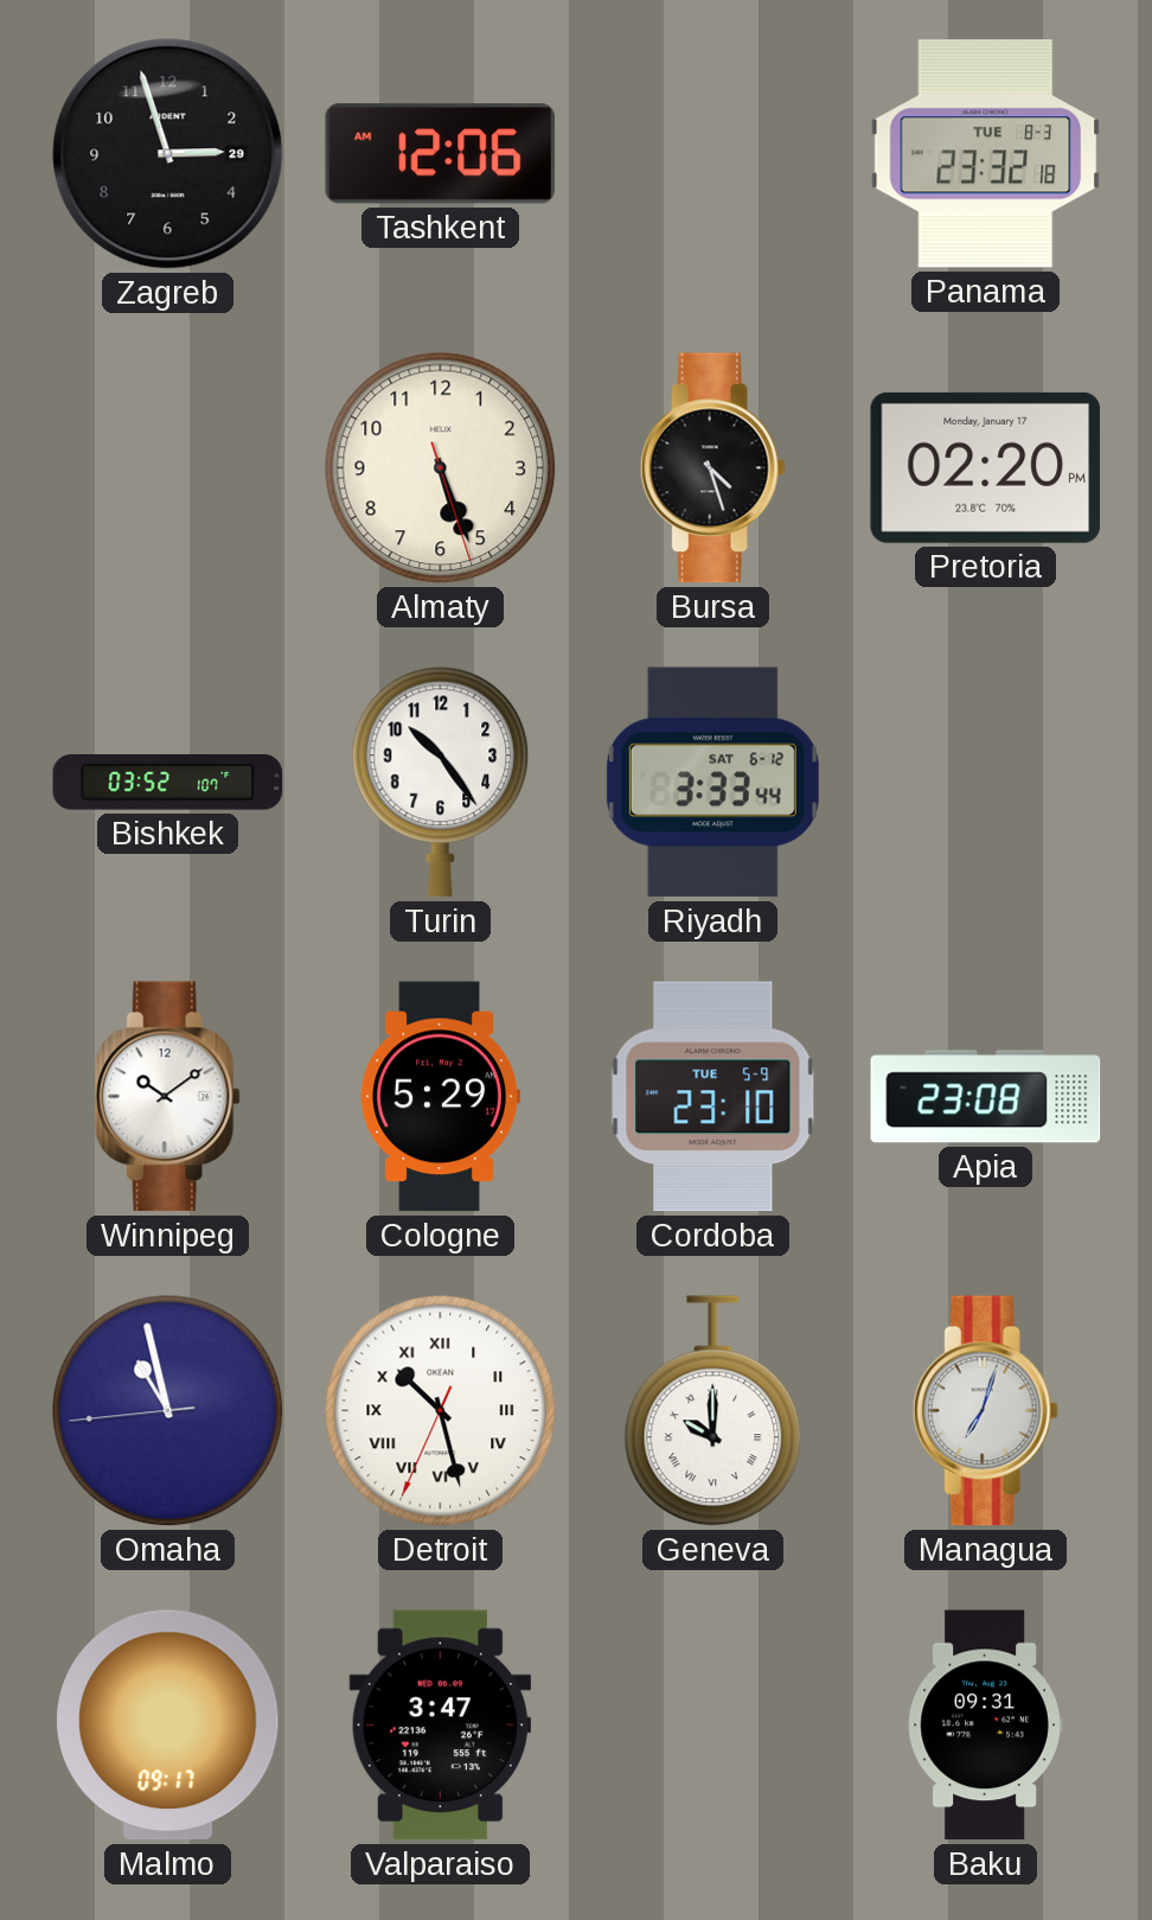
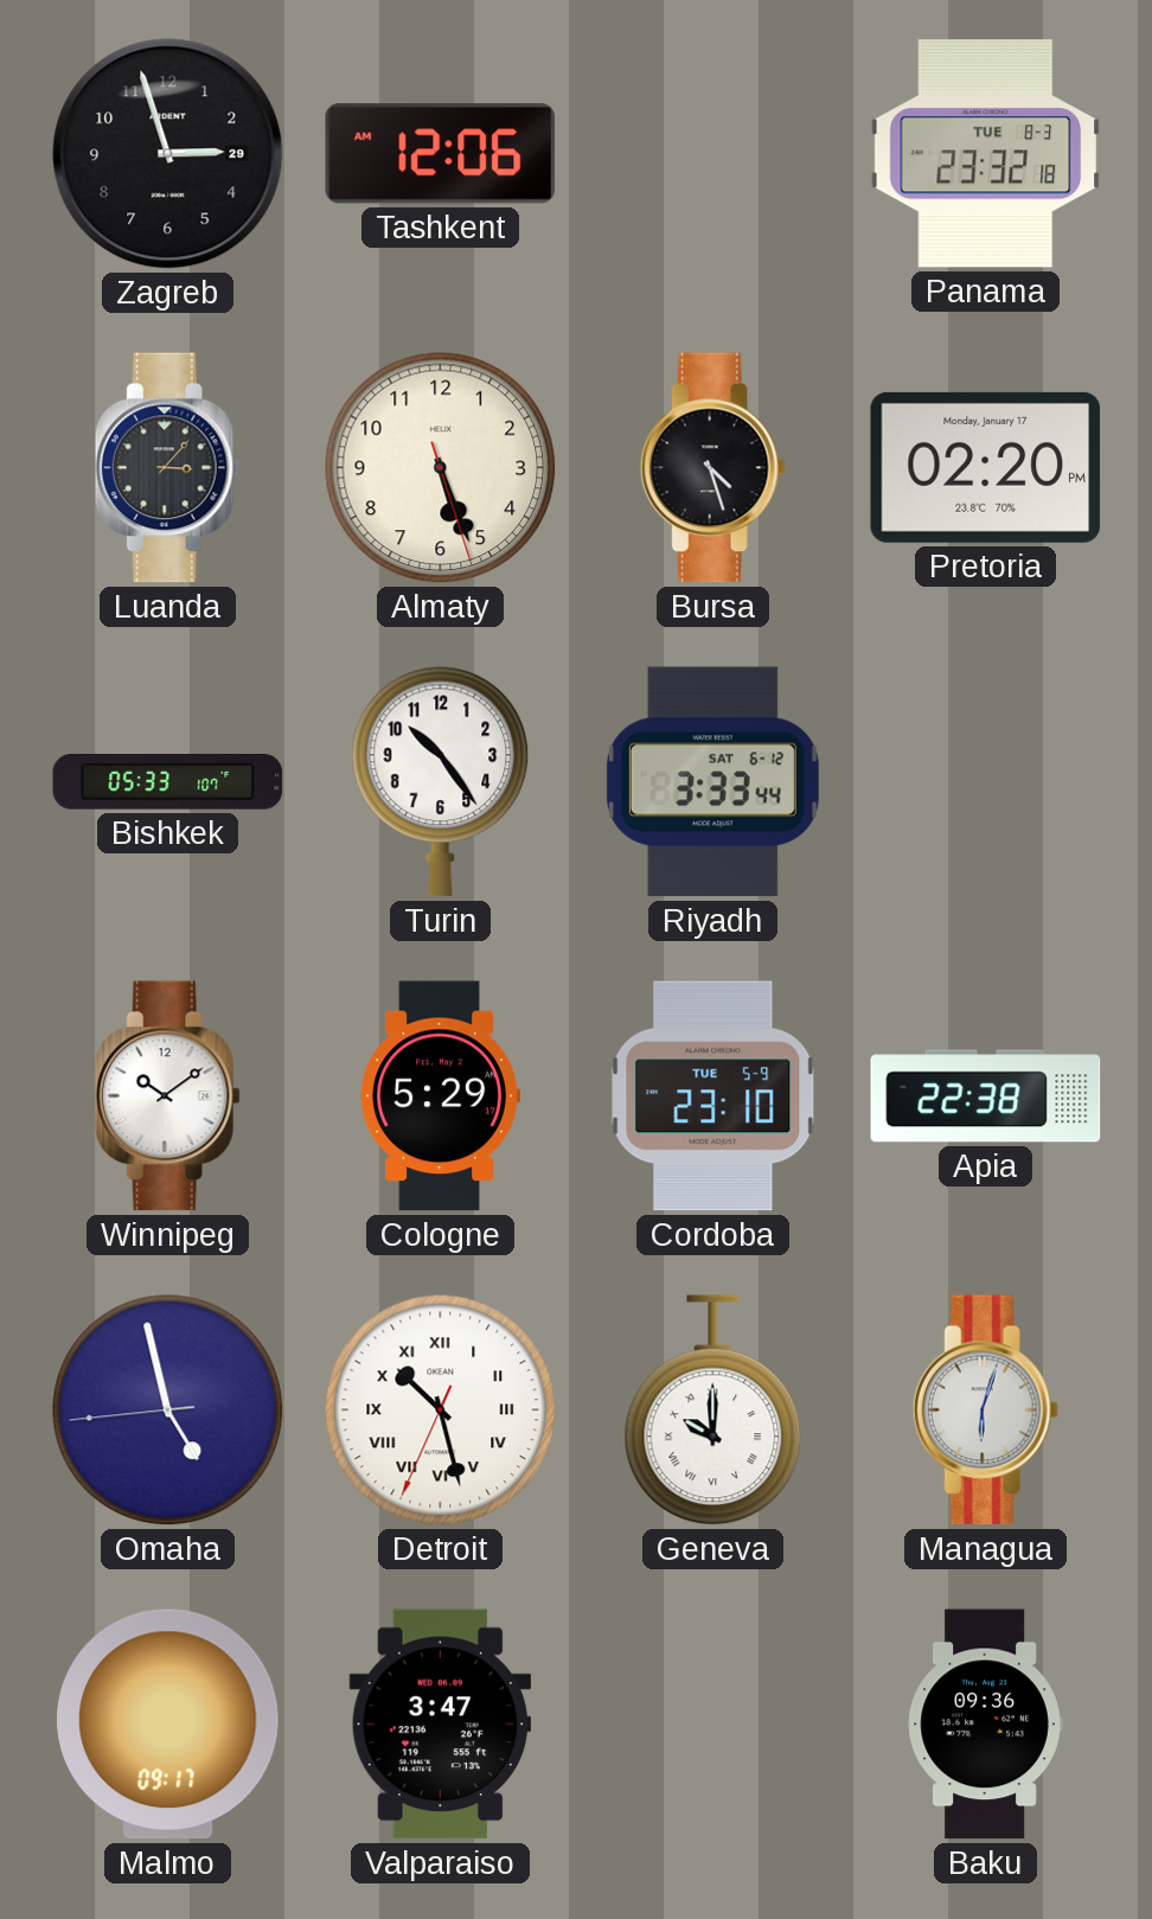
Luanda: none -> 3:07 (167, 468)
Bishkek: 03:52 -> 05:33 (168, 782)
Apia: 23:08 -> 22:38 (986, 1096)
Omaha: 10:57 -> 4:57 (168, 1411)
Managua: 7:03 -> 6:03 (985, 1411)
Baku: 09:31 -> 09:36 (985, 1725)
